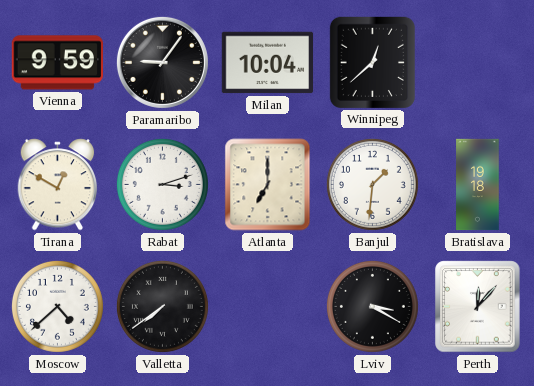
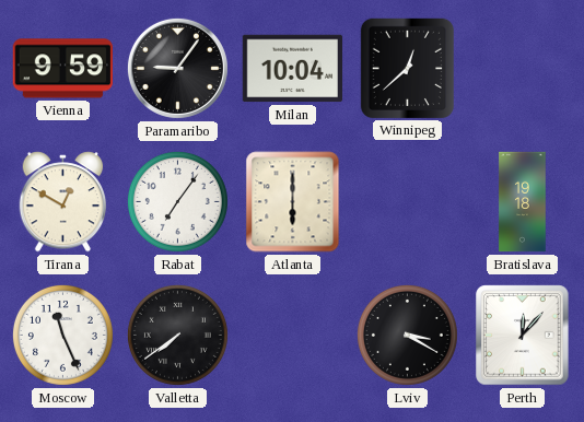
Rabat: 3:12 -> 7:06 (177, 201)
Atlanta: 7:00 -> 6:00 (293, 202)
Banjul: 1:31 -> none (372, 184)
Moscow: 4:38 -> 11:26 (62, 335)
